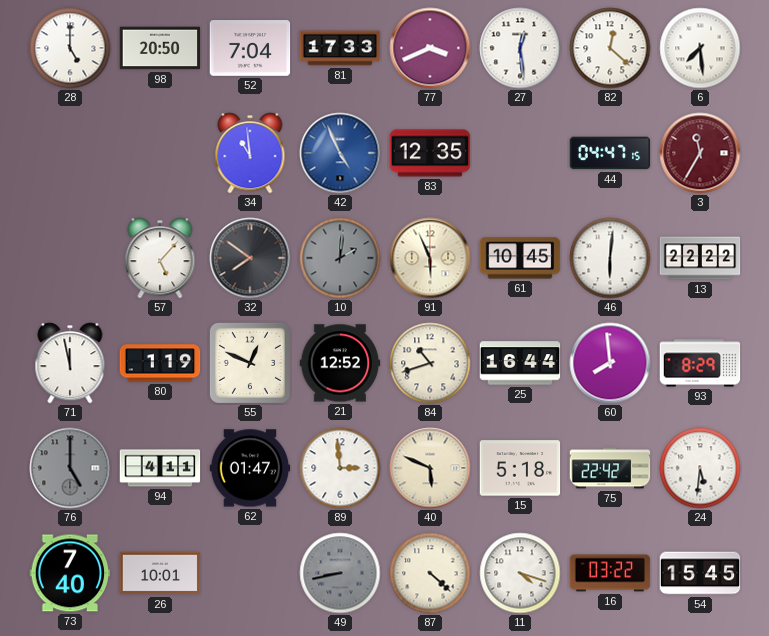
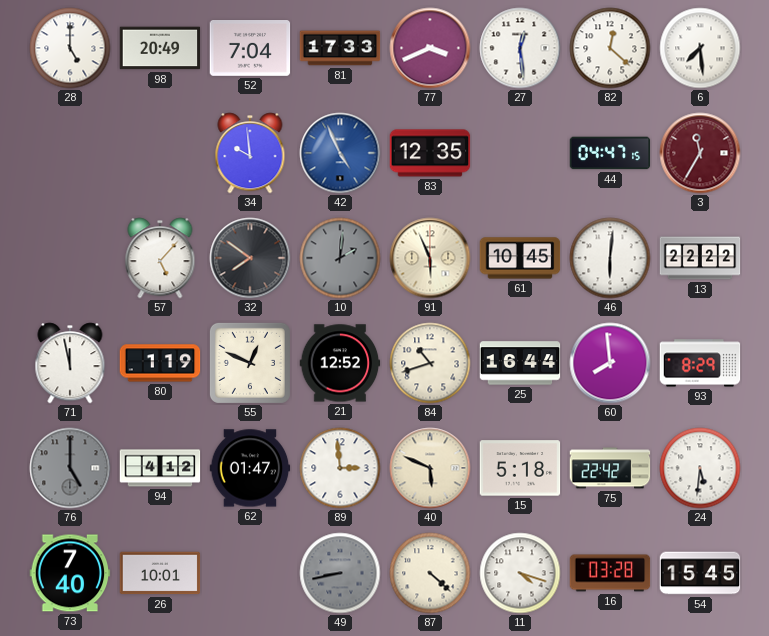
98: 20:50 -> 20:49 (160, 48)
34: 10:59 -> 9:59 (250, 153)
94: 4:11 -> 4:12 (160, 468)
16: 03:22 -> 03:28 (610, 573)
